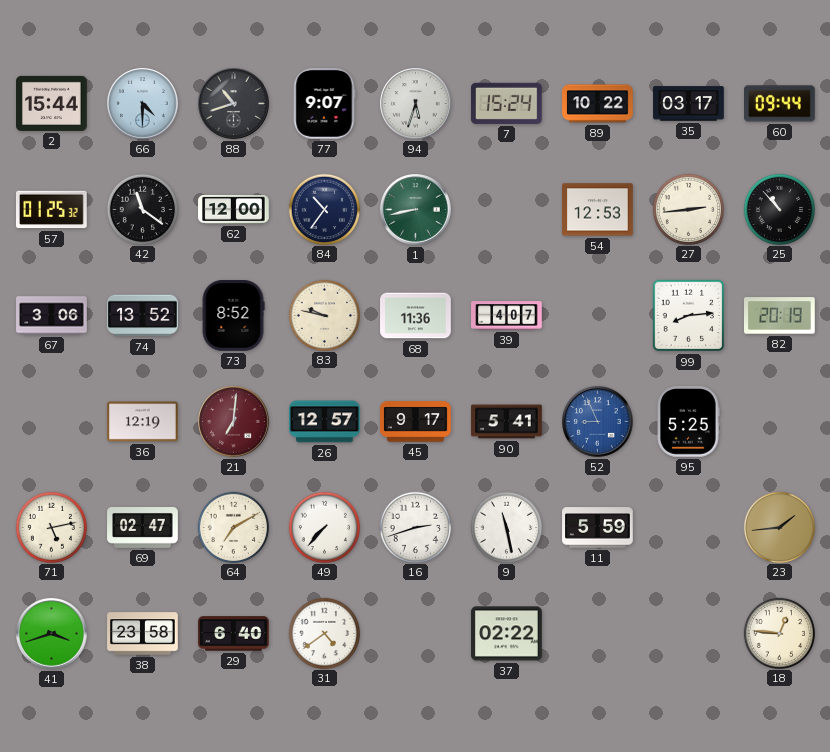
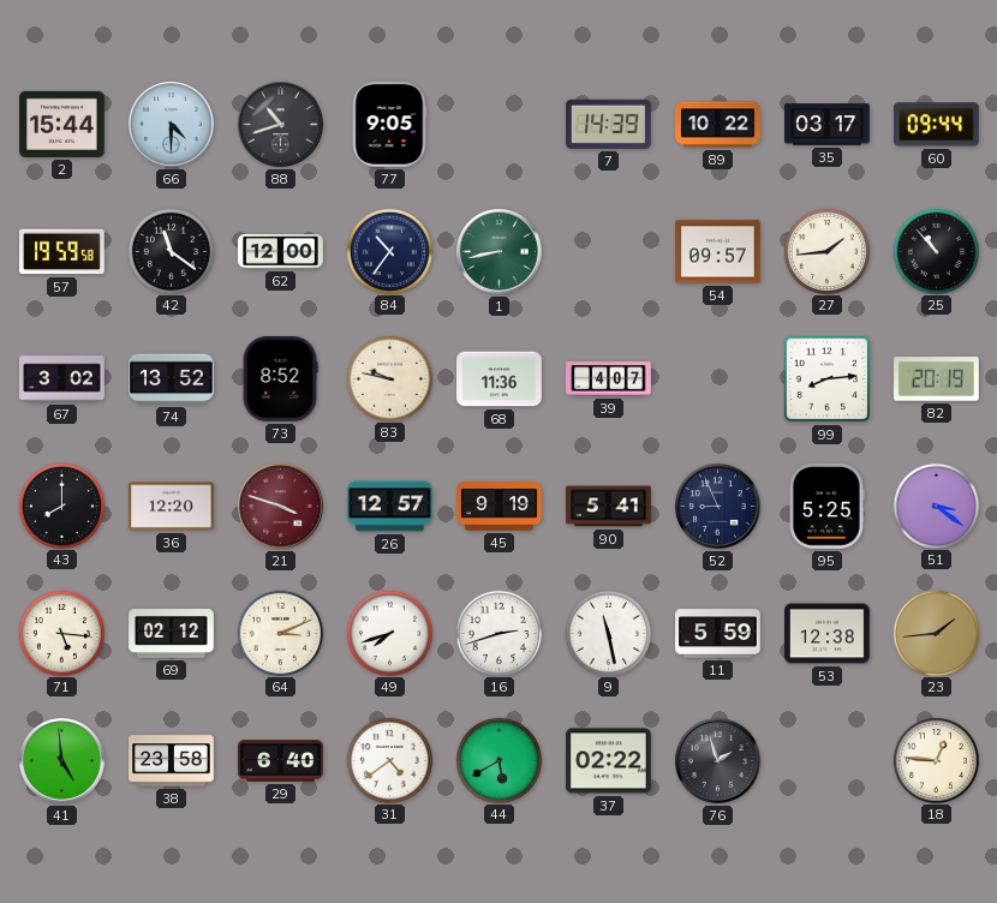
77: 9:07 -> 9:05 (389, 125)
94: 5:33 -> none (416, 104)
7: 15:24 -> 14:39 (609, 124)
57: 01:25 -> 19:59 (62, 252)
54: 12:53 -> 09:57 (718, 252)
27: 2:44 -> 1:44 (826, 251)
67: 3:06 -> 3:02 (62, 379)
43: none -> 8:00 (61, 506)
36: 12:19 -> 12:20 (172, 507)
21: 7:01 -> 3:48 (281, 507)
45: 9:17 -> 9:19 (500, 507)
52 dial: blue -> navy (718, 507)
51: none -> 3:21 (936, 506)
71: 5:13 -> 5:16 (61, 633)
69: 02:47 -> 02:12 (172, 634)
64: 7:10 -> 3:11 (280, 633)
49: 7:37 -> 7:42 (389, 633)
53: none -> 12:38 (828, 634)
41: 3:42 -> 4:59 (62, 761)
44: none -> 5:40 (499, 760)
76: none -> 1:57 (718, 761)
